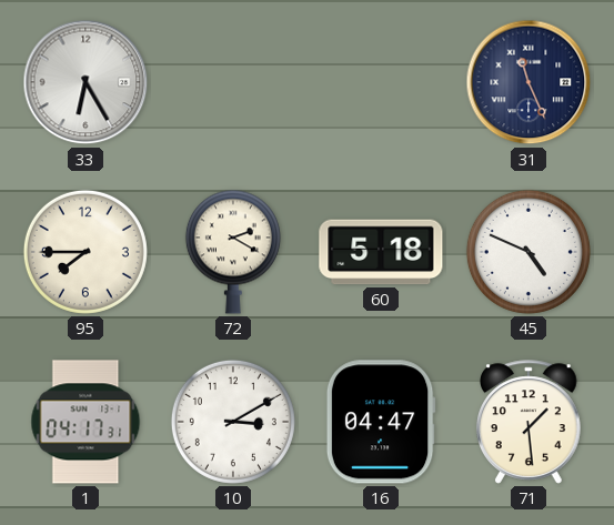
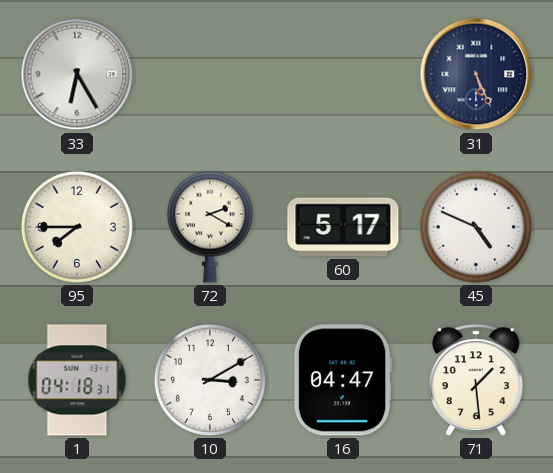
31: 11:26 -> 5:26 (476, 74)
60: 5:18 -> 5:17 (343, 227)
1: 04:17 -> 04:18 (77, 380)
